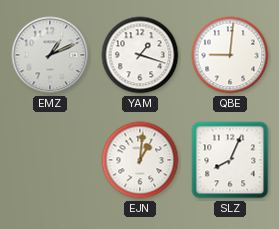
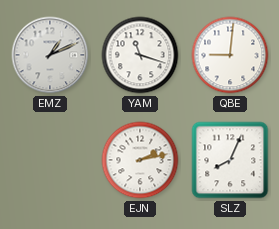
YAM: 1:18 -> 11:18 (140, 55)
EJN: 1:01 -> 2:13 (140, 160)
